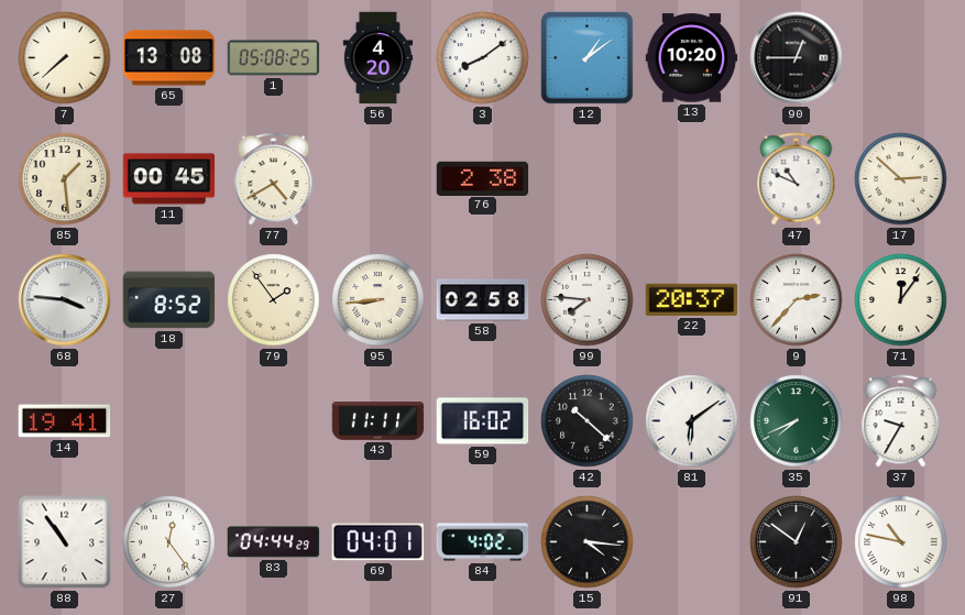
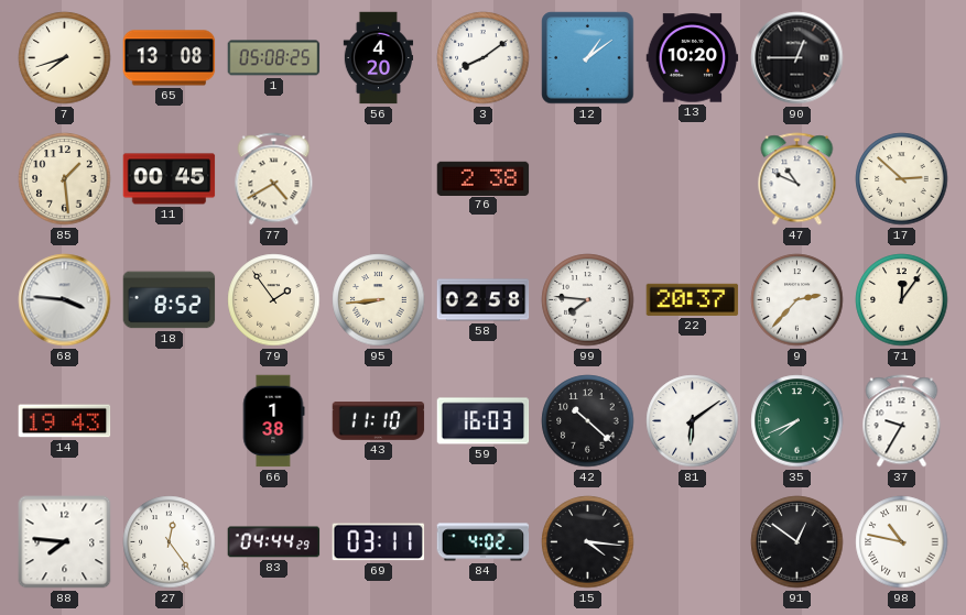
7: 7:38 -> 7:42 (65, 58)
14: 19:41 -> 19:43 (65, 421)
66: none -> 1:38 (273, 421)
43: 11:11 -> 11:10 (379, 421)
59: 16:02 -> 16:03 (484, 421)
88: 10:54 -> 7:46 (65, 542)
69: 04:01 -> 03:11 (379, 542)
